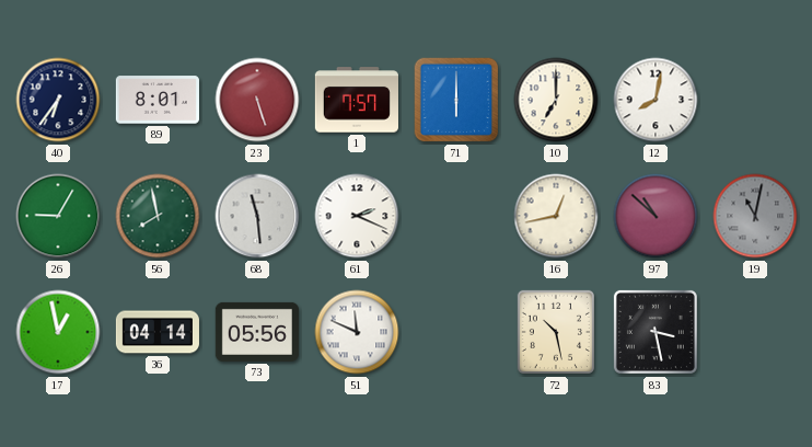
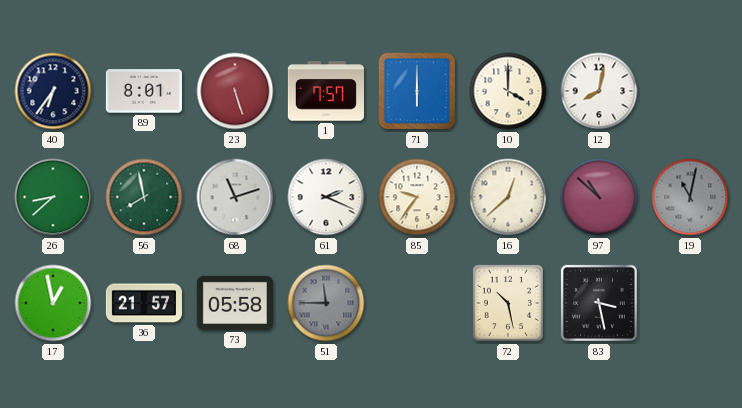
10: 7:00 -> 4:00 (508, 91)
26: 9:05 -> 8:38 (53, 197)
68: 11:29 -> 11:12 (235, 197)
85: none -> 9:36 (417, 197)
16: 12:43 -> 12:38 (508, 197)
36: 04:14 -> 21:57 (143, 303)
73: 05:56 -> 05:58 (235, 303)
51: 11:49 -> 11:45 (326, 303)
51 dial: white -> grey (326, 303)
